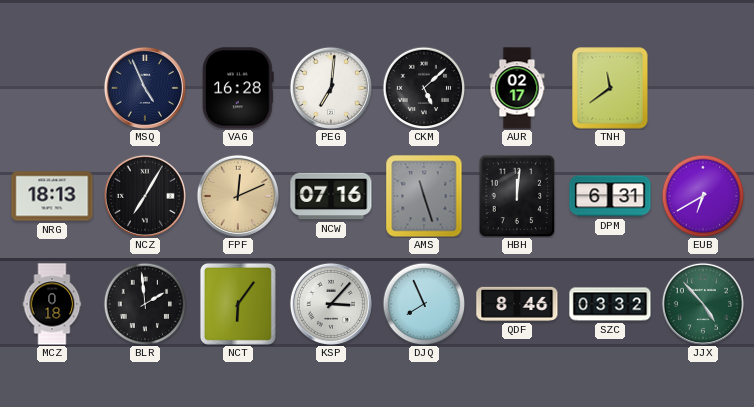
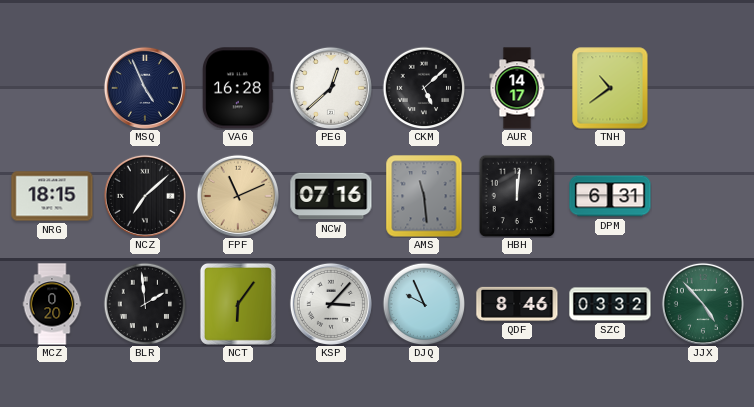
PEG: 7:01 -> 12:38 (331, 88)
AUR: 02:17 -> 14:17 (517, 88)
TNH: 11:39 -> 10:39 (610, 88)
NRG: 18:13 -> 18:15 (52, 196)
NCZ: 7:05 -> 7:08 (145, 196)
FPF: 12:11 -> 11:11 (238, 196)
AMS: 11:27 -> 11:29 (424, 196)
EUB: 6:40 -> none (703, 196)
MCZ: 0:18 -> 0:20 (52, 304)
DJQ: 7:56 -> 9:56 (424, 304)
